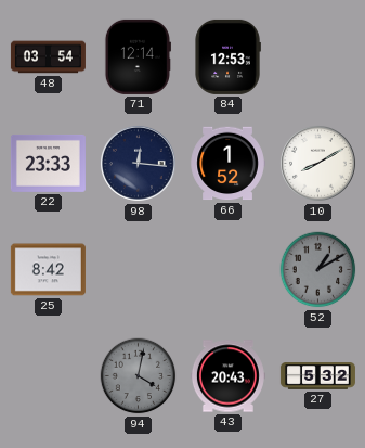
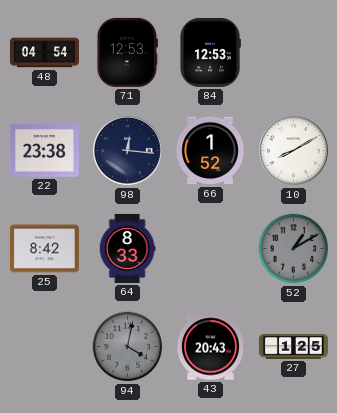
48: 03:54 -> 04:54 (44, 53)
71: 12:14 -> 12:53 (127, 52)
22: 23:33 -> 23:38 (44, 150)
64: none -> 8:33 (127, 248)
27: 5:32 -> 1:25 (293, 347)
